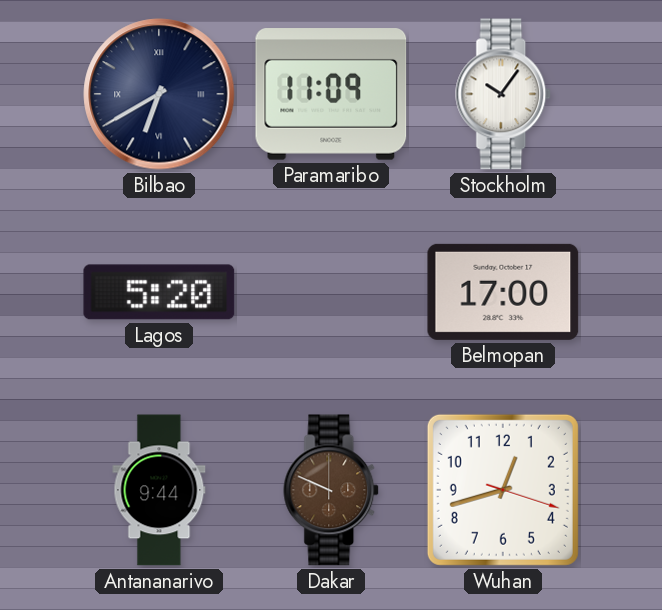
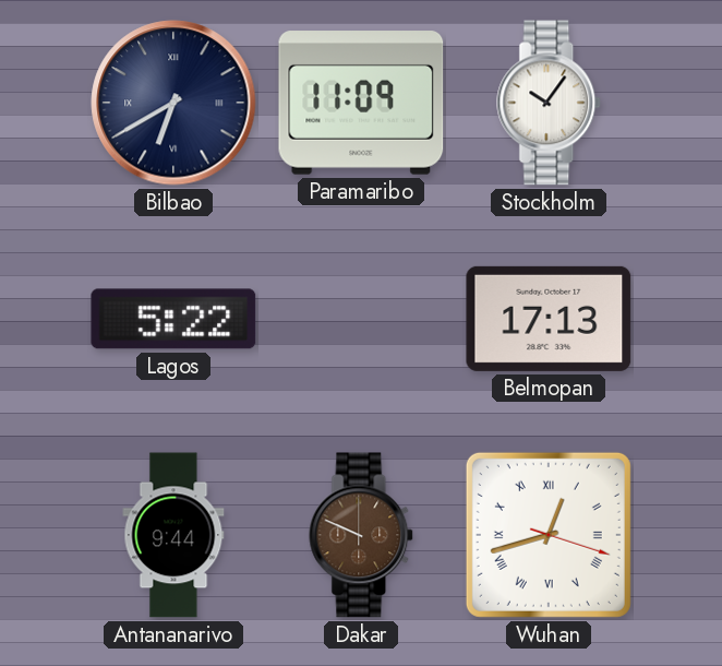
Lagos: 5:20 -> 5:22 (173, 319)
Belmopan: 17:00 -> 17:13 (549, 319)
Wuhan numerals: Arabic -> Roman (549, 535)
